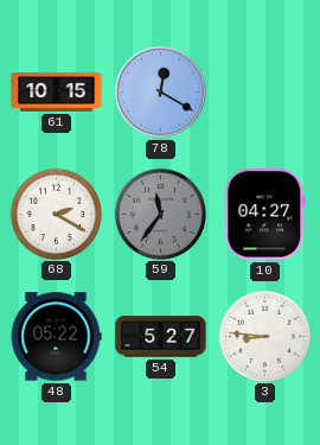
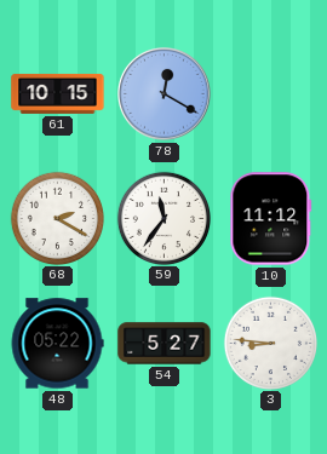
59 dial: grey -> white (163, 218)
10: 04:27 -> 11:12 (271, 219)
